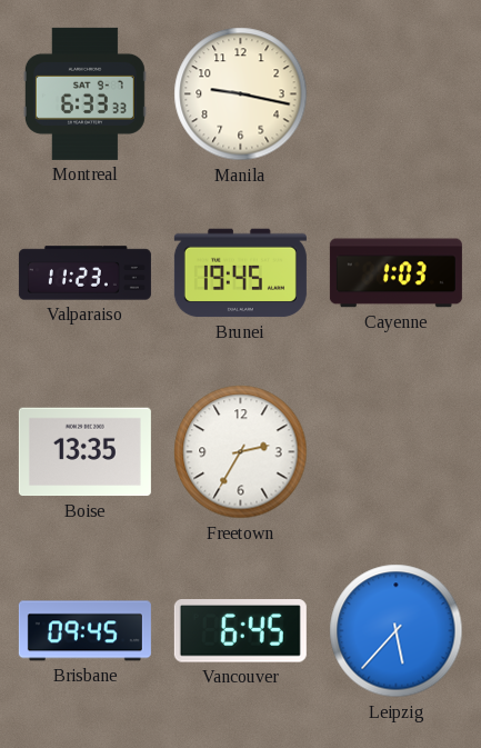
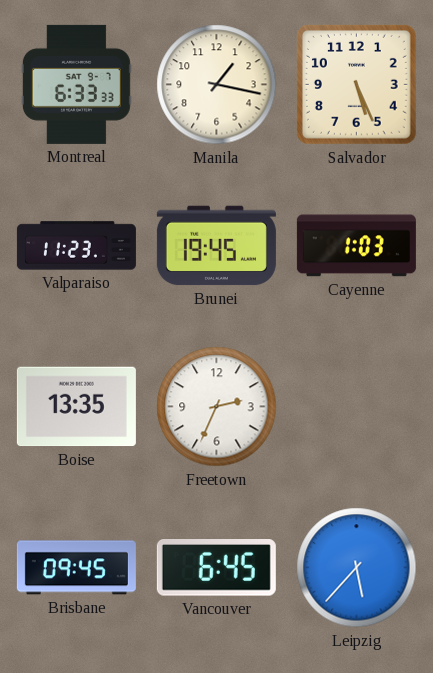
Manila: 9:17 -> 1:17 (217, 85)
Salvador: none -> 5:26 (356, 84)
Freetown: 2:35 -> 2:34 (217, 407)
